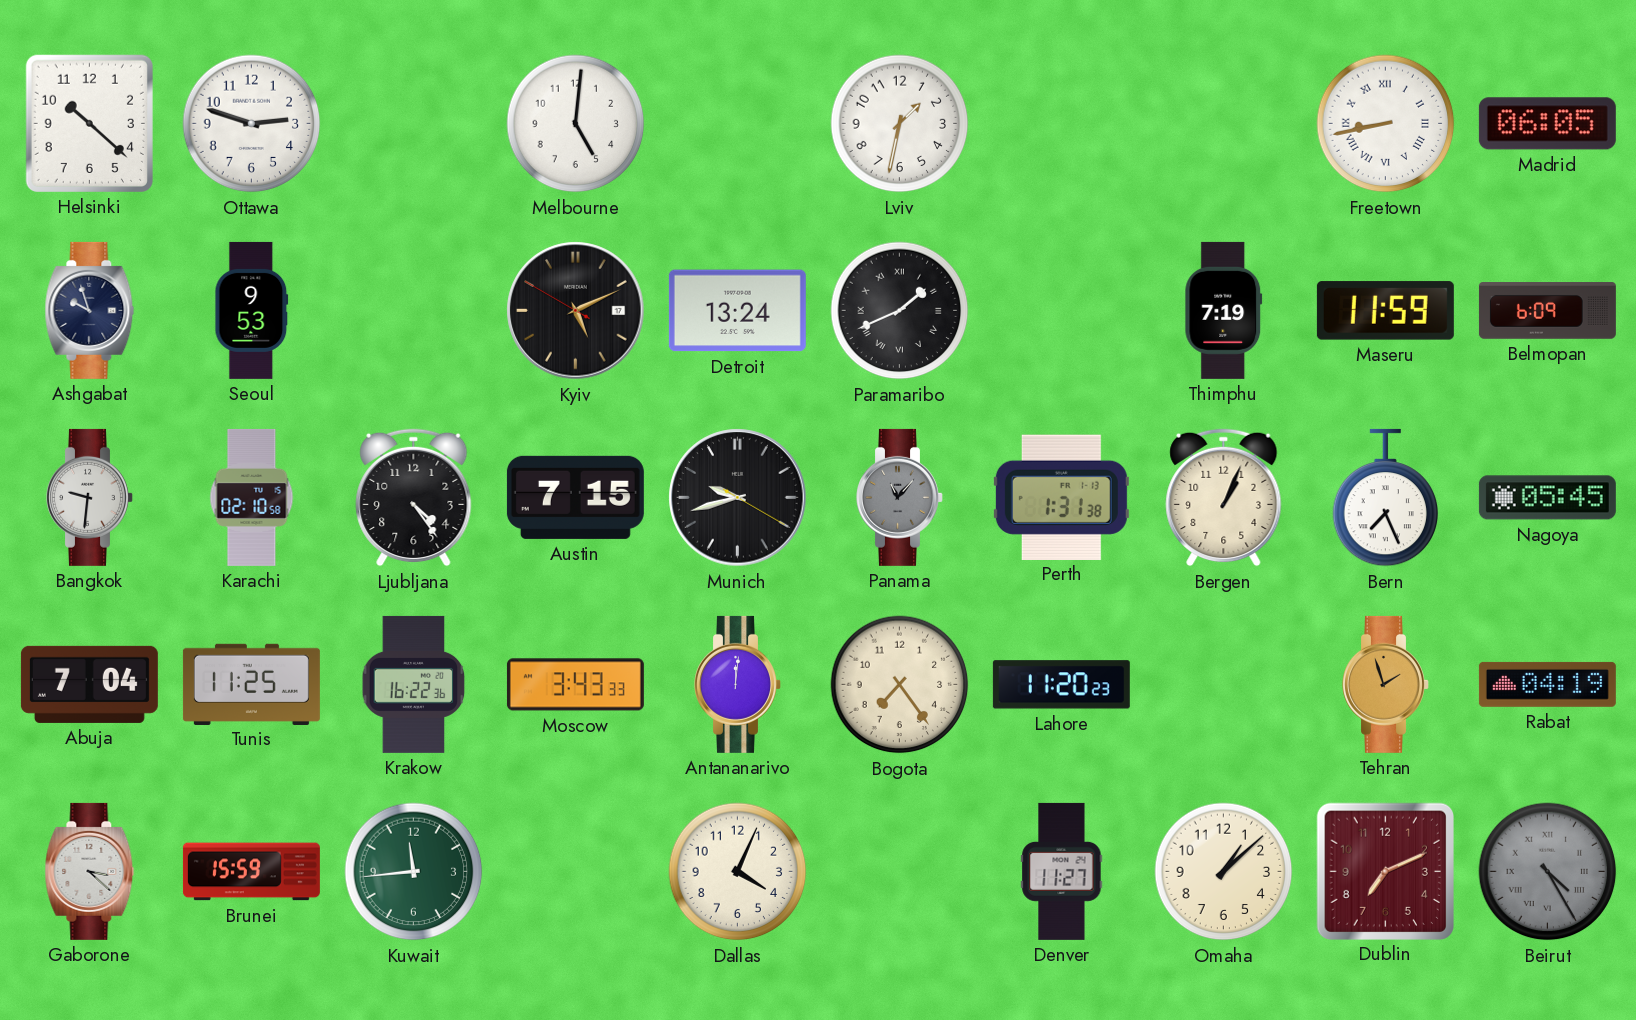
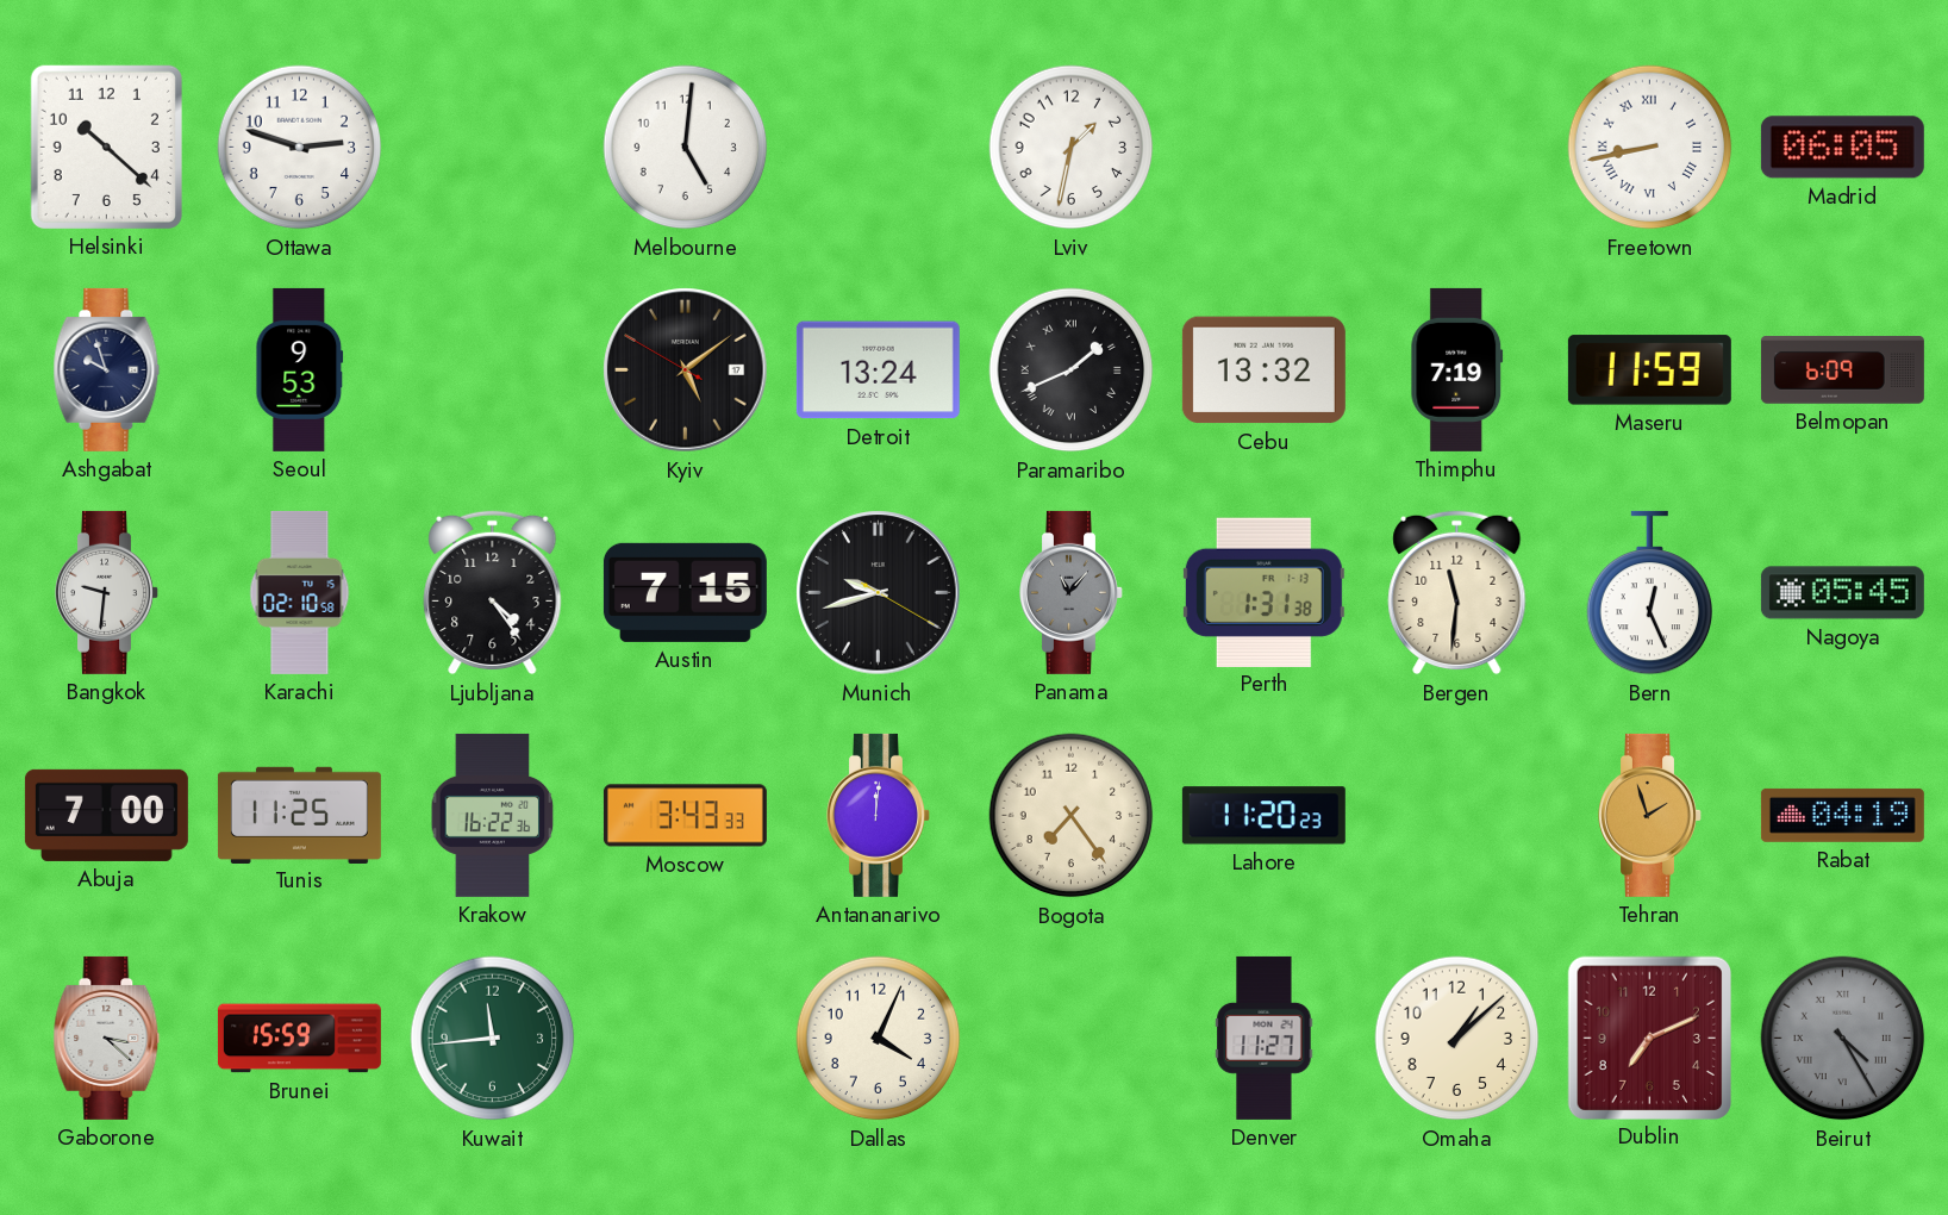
Kyiv: 5:10 -> 5:08 (686, 370)
Cebu: none -> 13:32 (1263, 370)
Bergen: 1:04 -> 11:31 (1457, 593)
Bern: 7:26 -> 12:26 (1650, 593)
Abuja: 7:04 -> 7:00 (106, 815)
